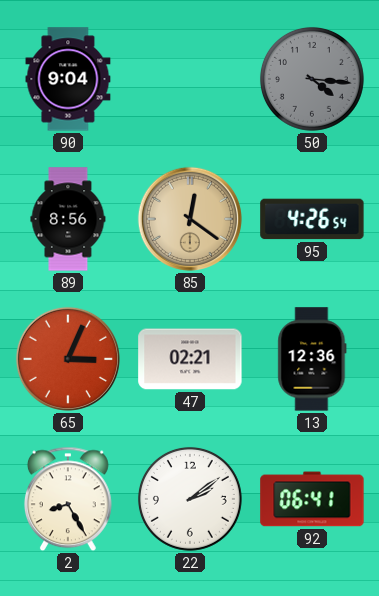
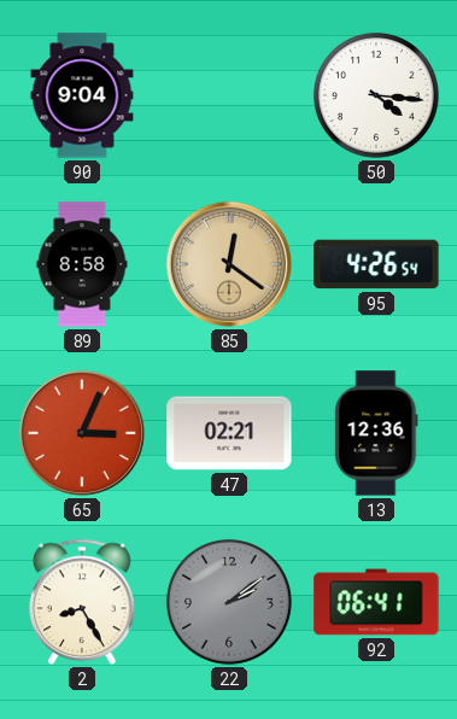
50 dial: grey -> white (376, 95)
89: 8:56 -> 8:58 (82, 264)
22 dial: white -> grey (229, 602)
